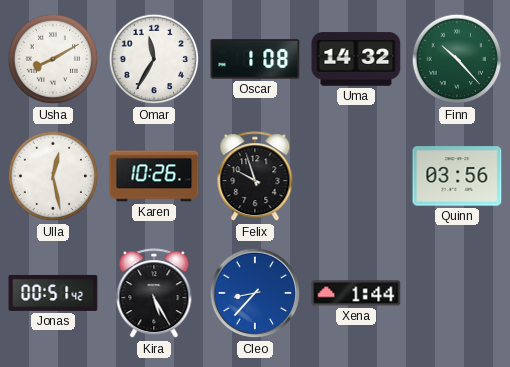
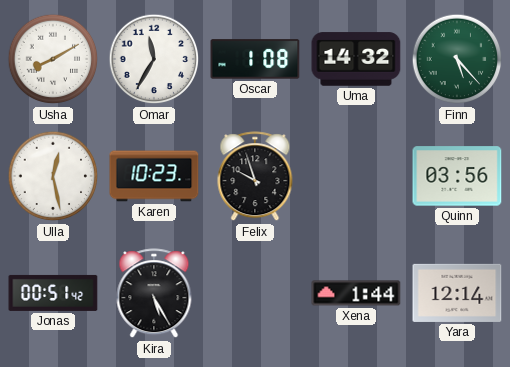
Finn: 10:23 -> 5:23 (457, 59)
Karen: 10:26 -> 10:23 (154, 176)
Cleo: 8:37 -> none (255, 293)
Yara: none -> 12:14 (457, 293)
